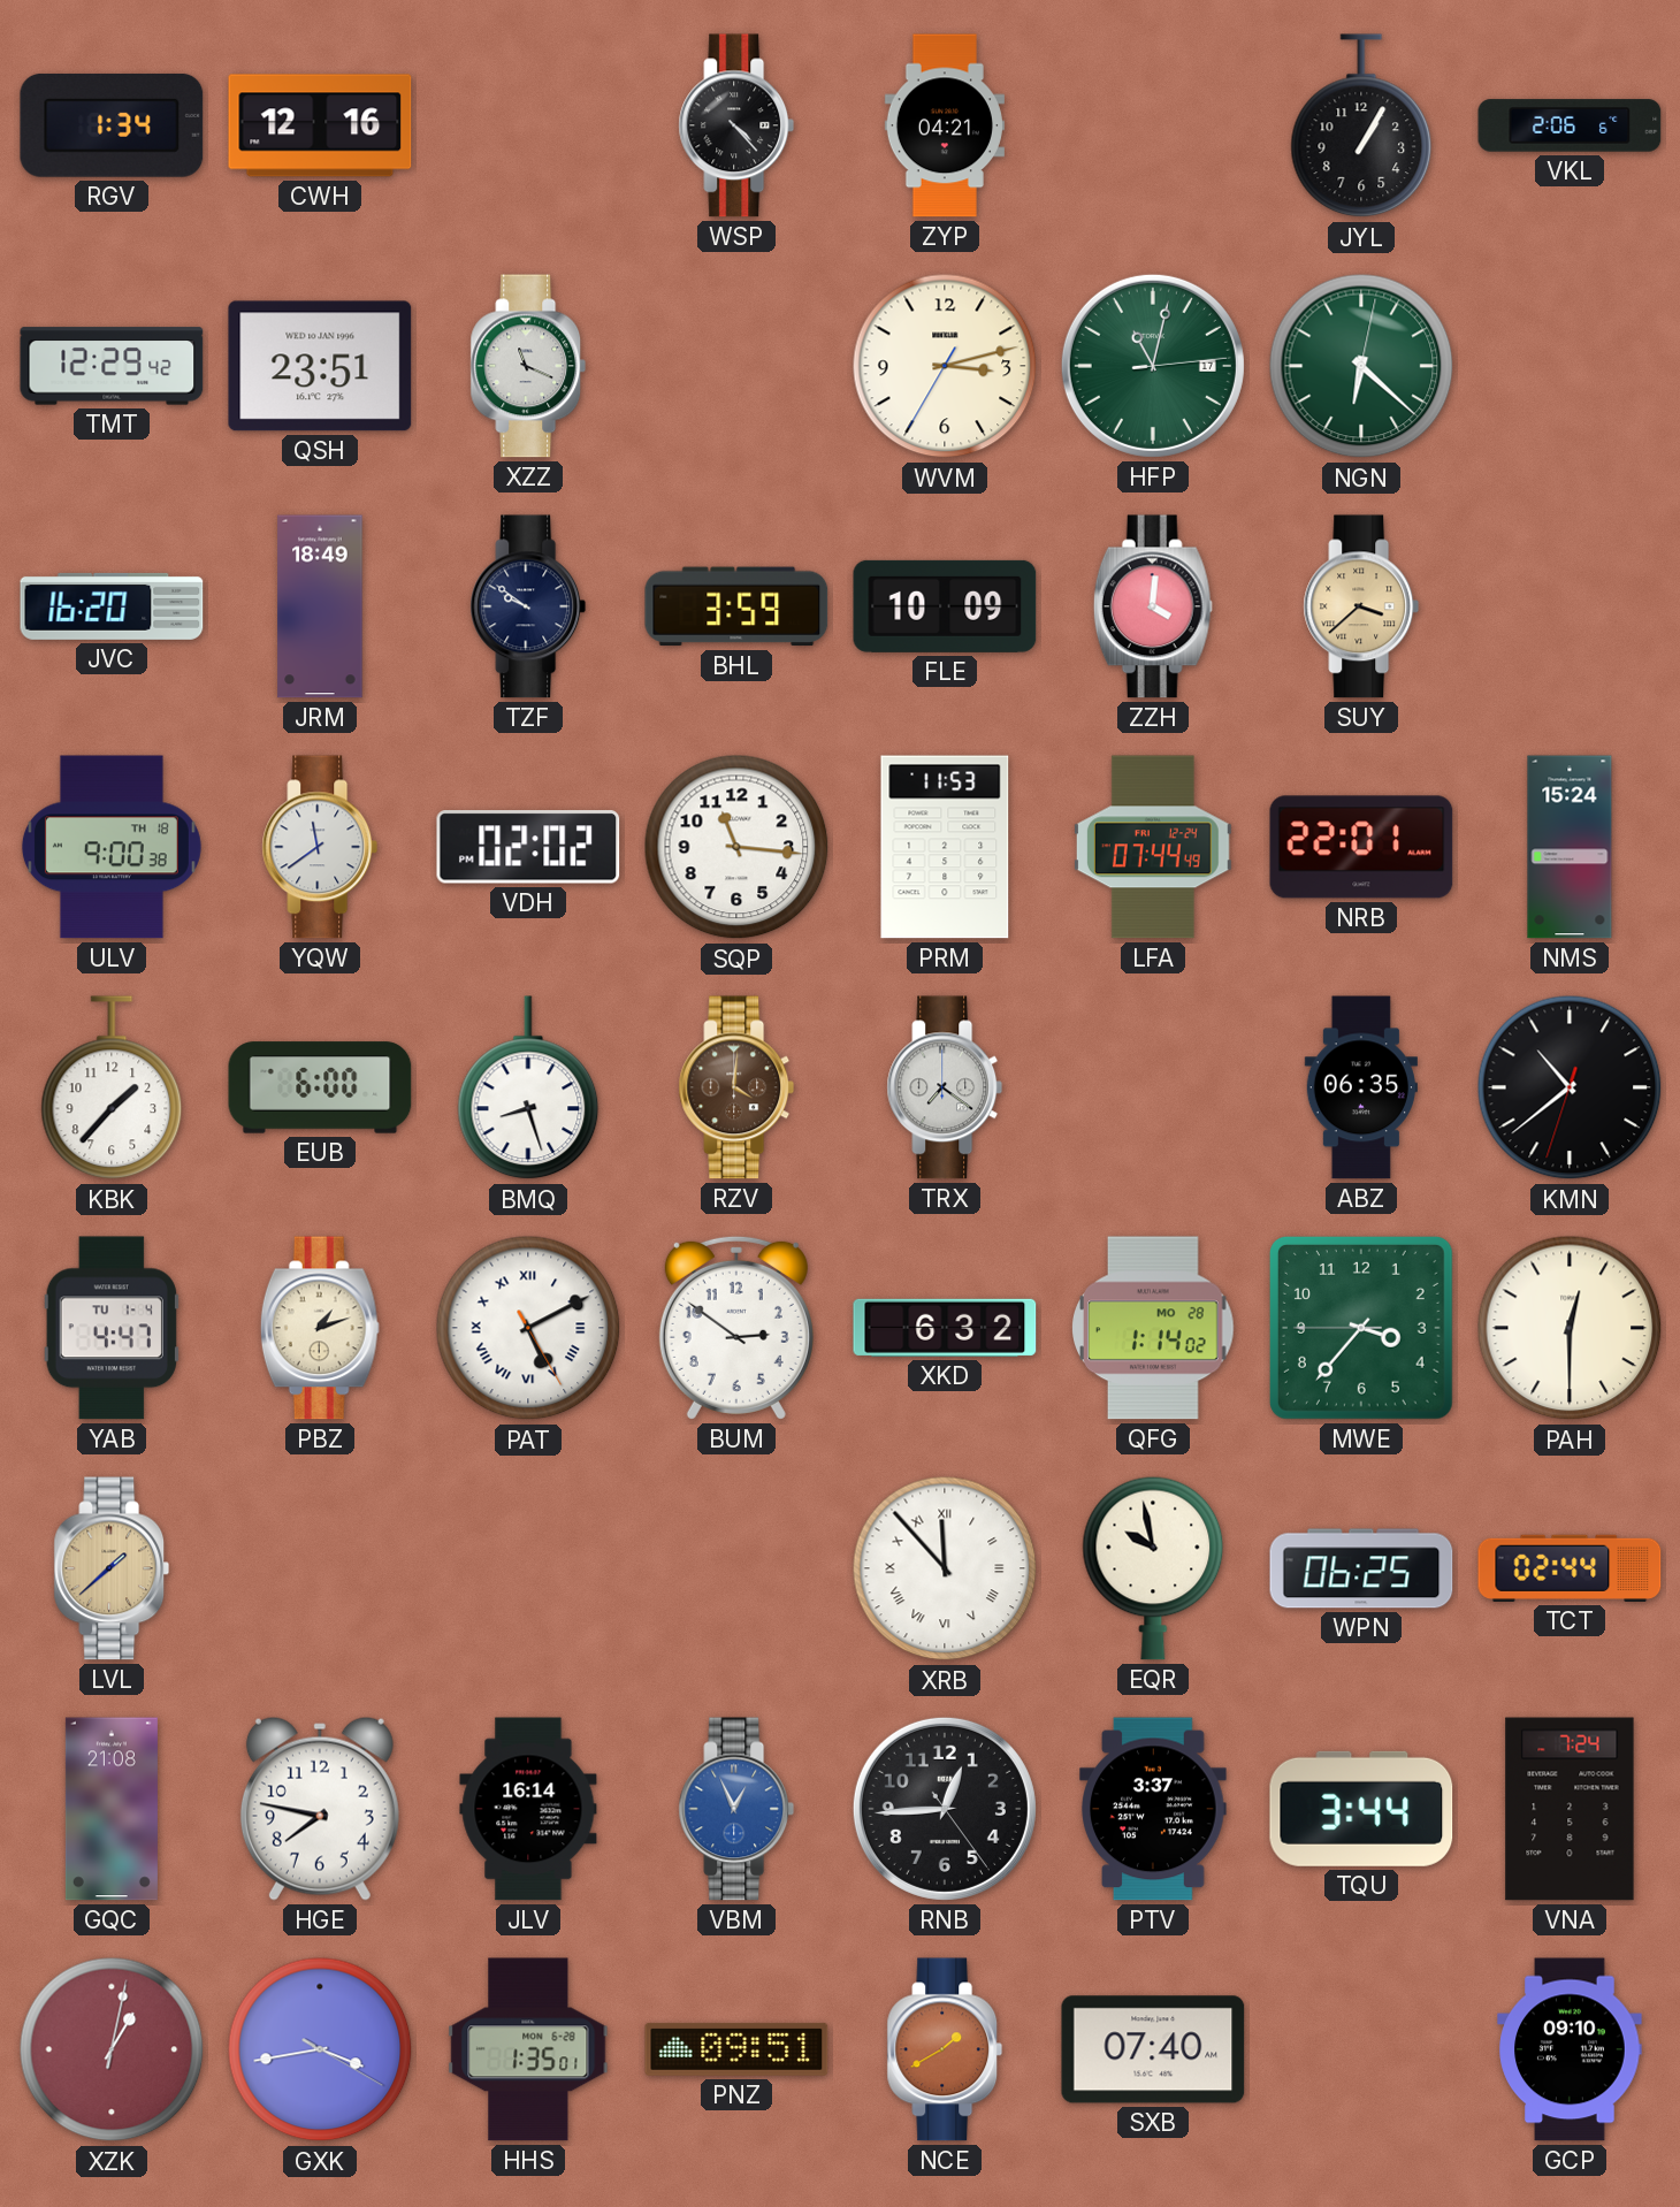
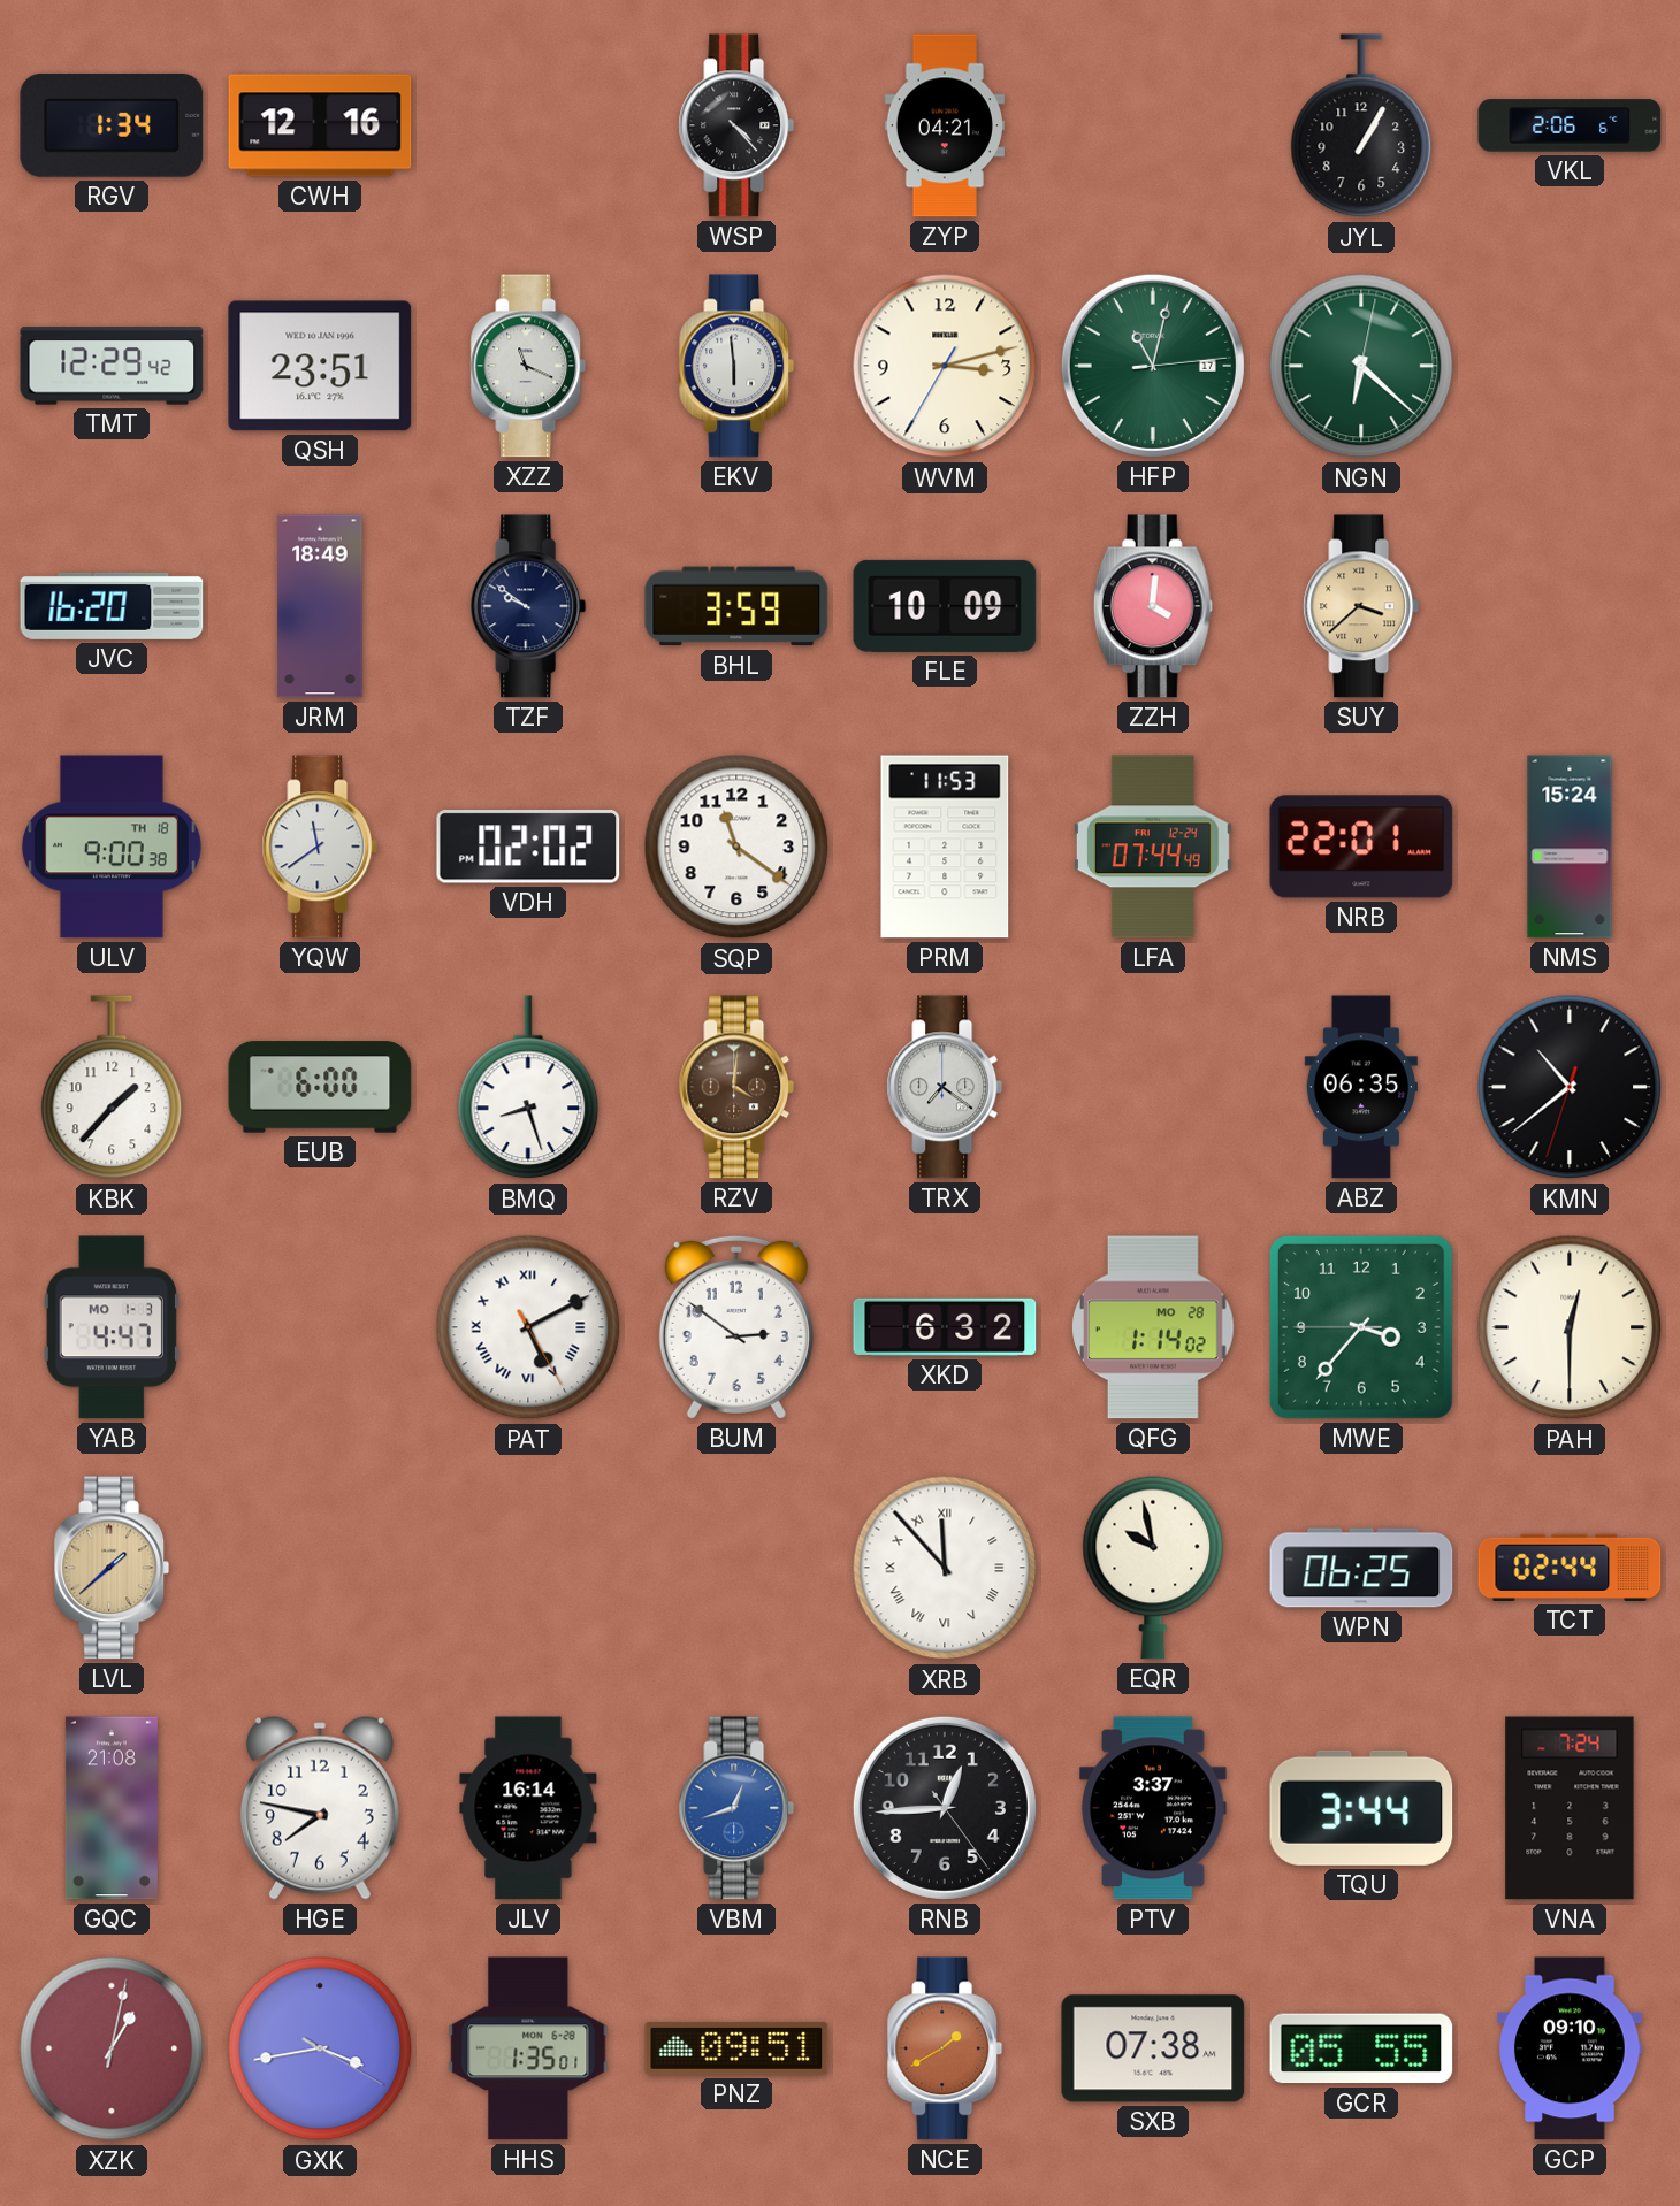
EKV: none -> 5:59 (736, 366)
SQP: 11:16 -> 11:21 (736, 847)
YAB date: TU 1-4 -> MO 1-3 (112, 1327)
PBZ: 1:12 -> none (320, 1328)
VBM: 12:56 -> 12:42 (736, 1808)
SXB: 07:40 -> 07:38 (1153, 2048)
GCR: none -> 05:55 (1361, 2048)
